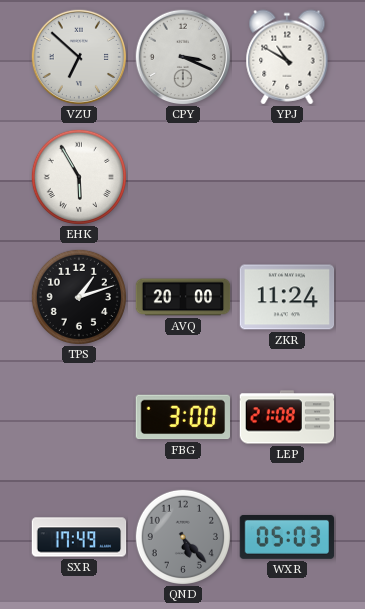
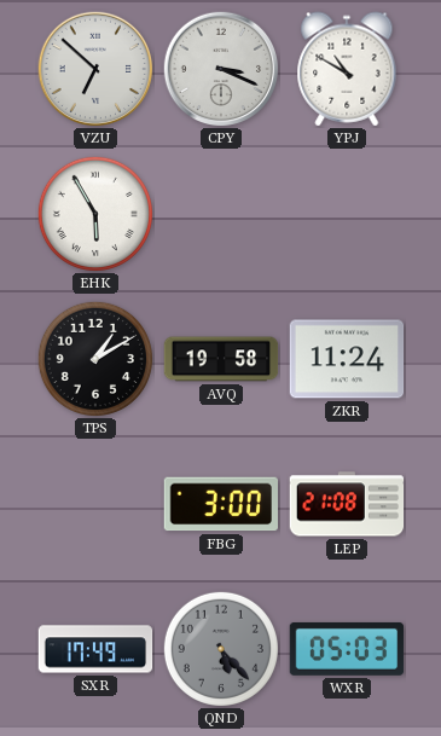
TPS: 1:12 -> 1:10 (95, 359)
AVQ: 20:00 -> 19:58 (221, 359)
